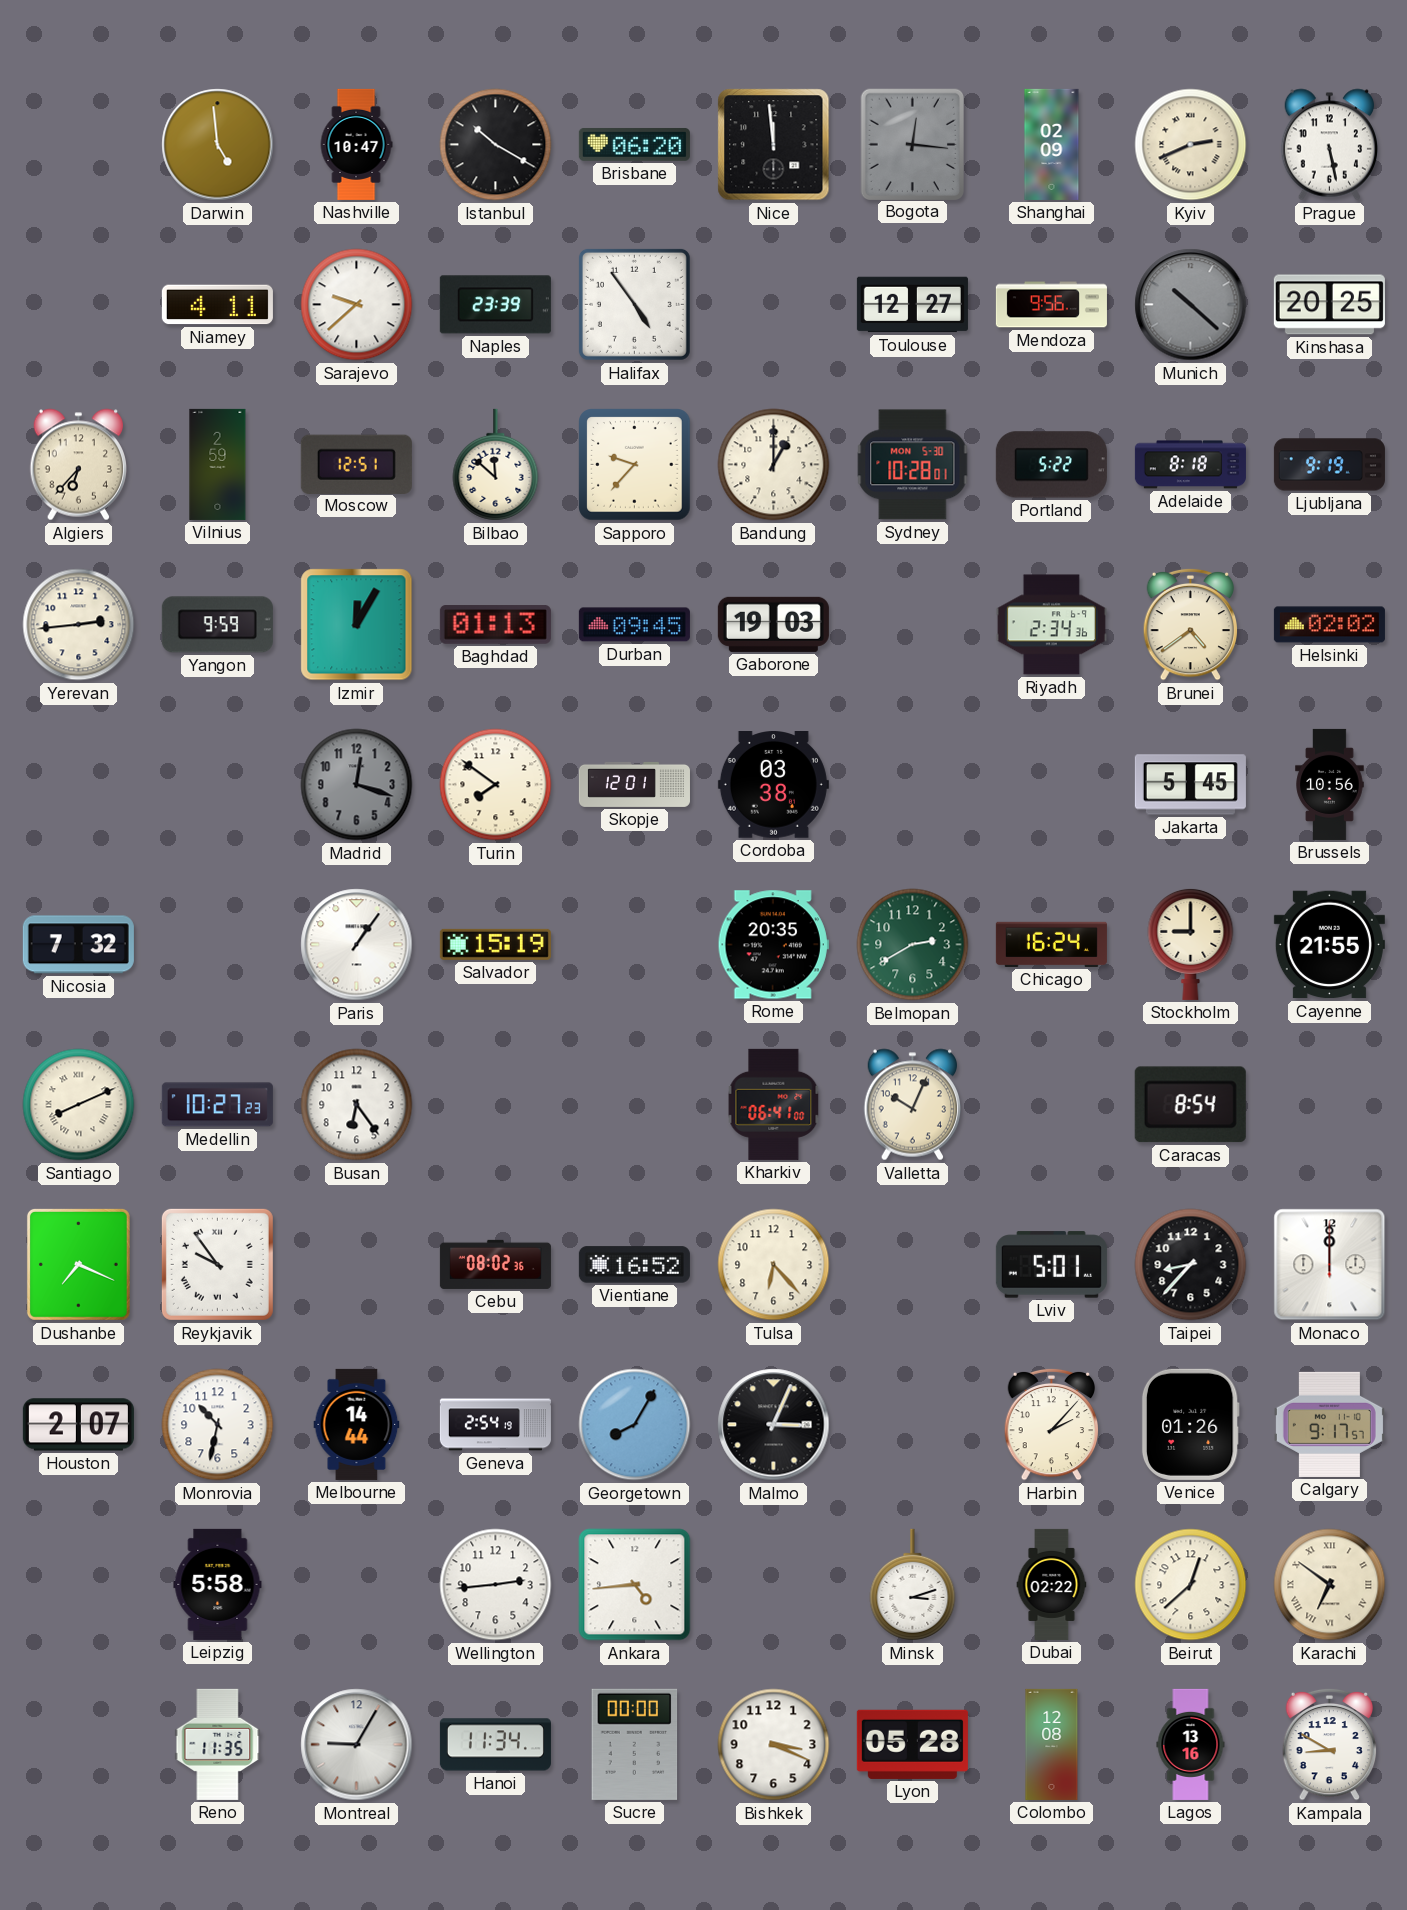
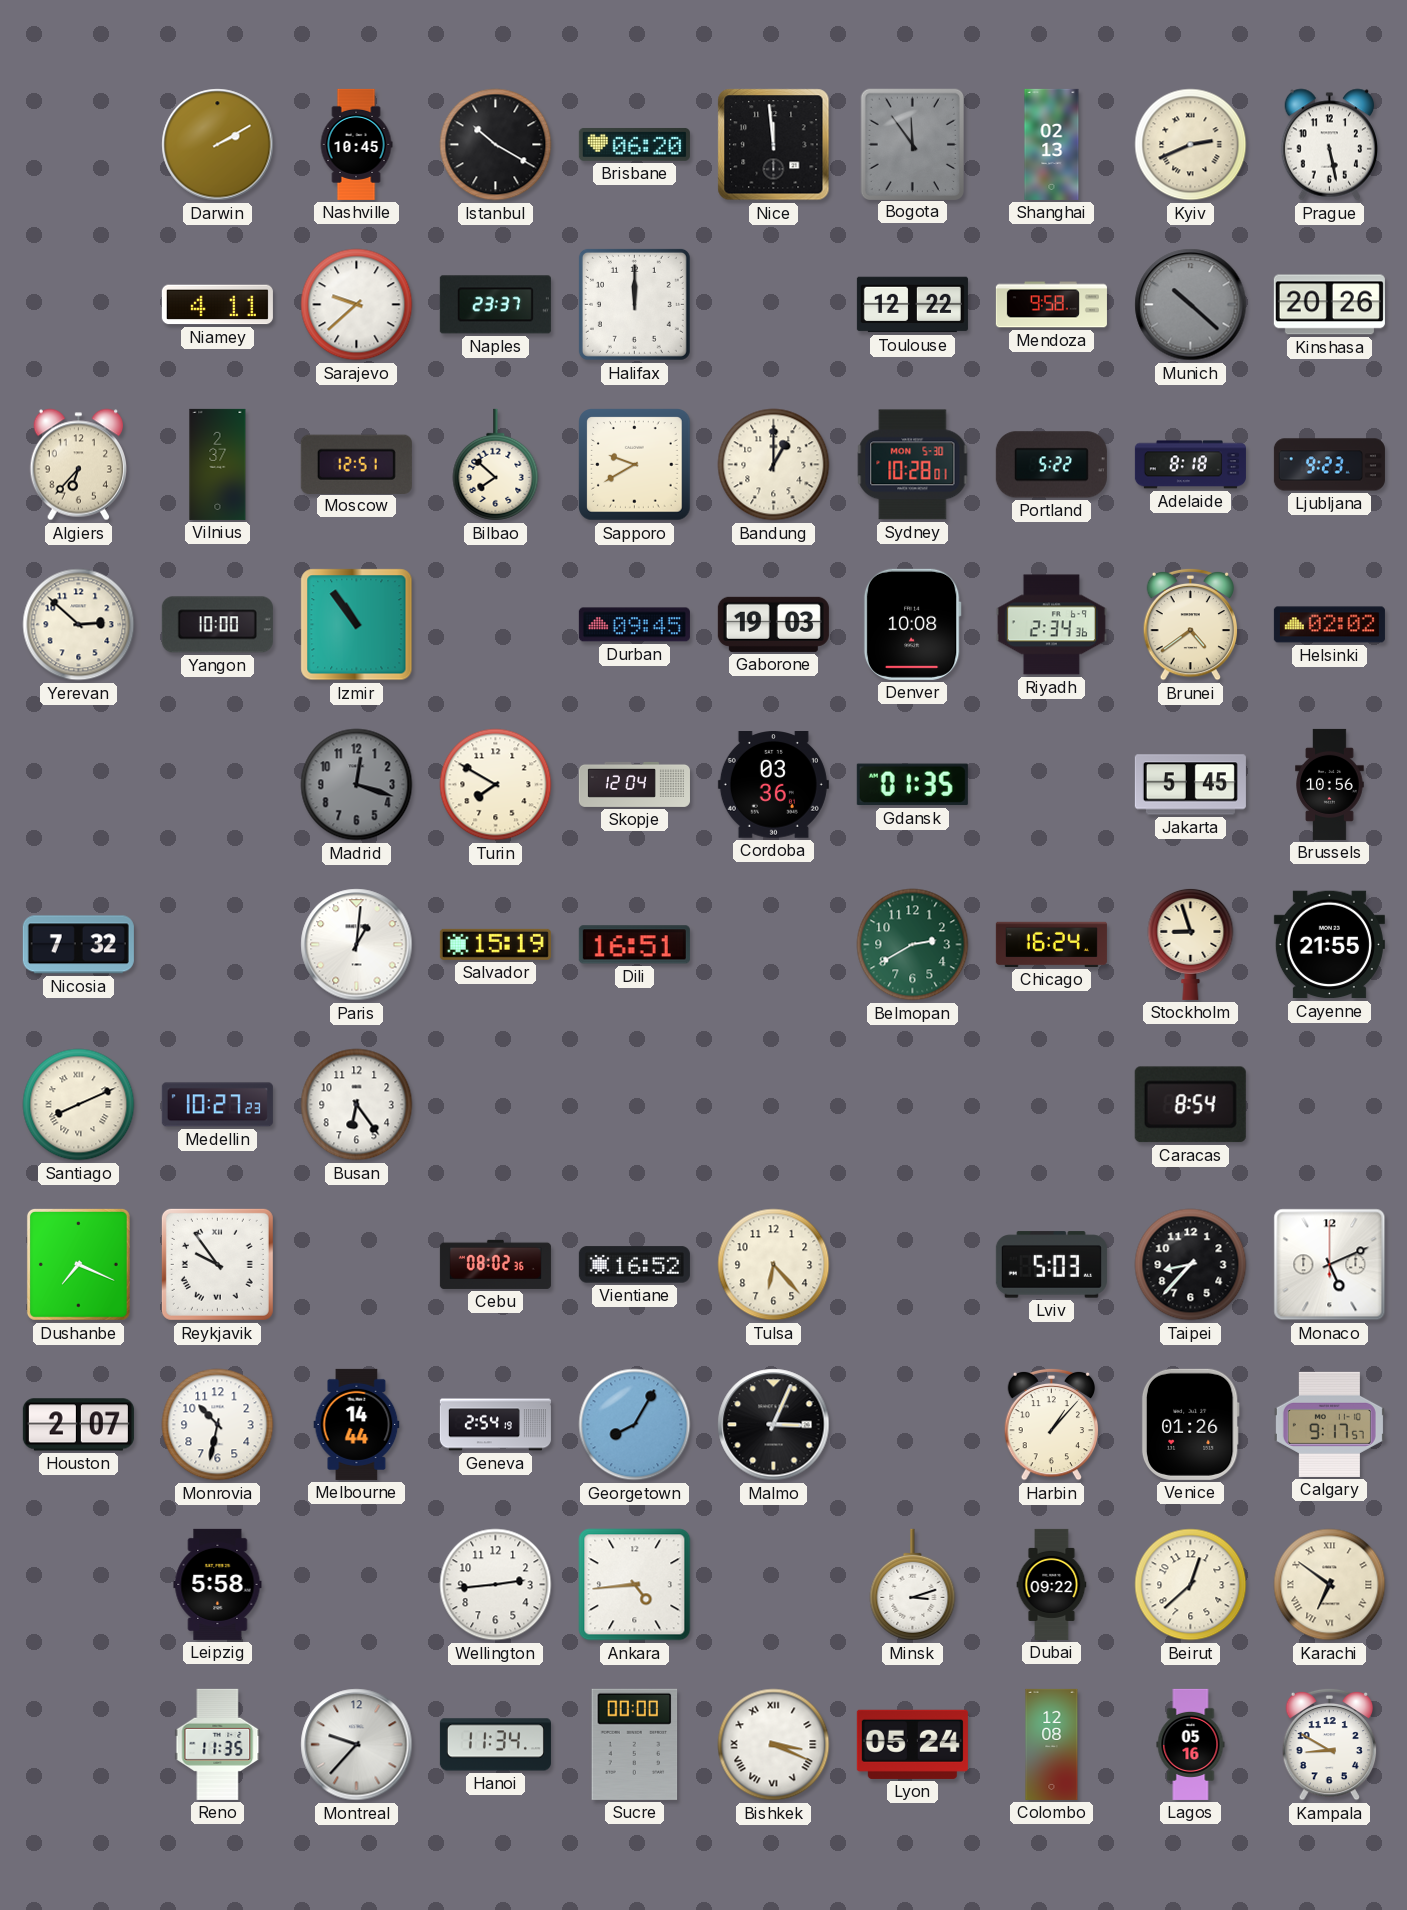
Darwin: 4:59 -> 2:10 (218, 145)
Nashville: 10:47 -> 10:45 (356, 144)
Bogota: 12:16 -> 11:54 (912, 144)
Shanghai: 02:09 -> 02:13 (1052, 144)
Naples: 23:39 -> 23:37 (495, 305)
Halifax: 4:54 -> 12:00 (634, 304)
Toulouse: 12:27 -> 12:22 (912, 305)
Mendoza: 9:56 -> 9:58 (1051, 305)
Kinshasa: 20:25 -> 20:26 (1329, 305)
Vilnius: 2:59 -> 2:37 (218, 464)
Bilbao: 11:52 -> 7:52 (496, 465)
Sapporo: 9:37 -> 9:40 (635, 465)
Ljubljana: 9:19 -> 9:23 (1329, 465)
Yerevan: 2:44 -> 2:52 (79, 625)
Yangon: 9:59 -> 10:00 (217, 625)
Izmir: 12:05 -> 10:54 (357, 625)
Baghdad: 01:13 -> none (495, 625)
Denver: none -> 10:08 (912, 624)
Turin: 7:51 -> 7:50 (496, 785)
Skopje: 12:01 -> 12:04 (634, 784)
Cordoba: 03:38 -> 03:36 (773, 785)
Gdansk: none -> 01:35 (912, 785)
Paris: 1:06 -> 1:01 (357, 945)
Dili: none -> 16:51 (634, 945)
Rome: 20:35 -> none (773, 945)
Stockholm: 9:00 -> 8:57 (1191, 944)
Kharkiv: 06:41 -> none (774, 1104)
Valletta: 10:04 -> none (912, 1105)
Lviv: 5:01 -> 5:03 (1051, 1265)
Monaco: 12:00 -> 5:11 (1330, 1265)
Harbin: 2:07 -> 1:07 (1052, 1424)
Dubai: 02:22 -> 09:22 (1052, 1584)
Montreal: 9:05 -> 9:37 (357, 1745)
Bishkek numerals: Arabic -> Roman (774, 1745)
Lyon: 05:28 -> 05:24 (912, 1744)
Lagos: 13:16 -> 05:16 (1191, 1744)
